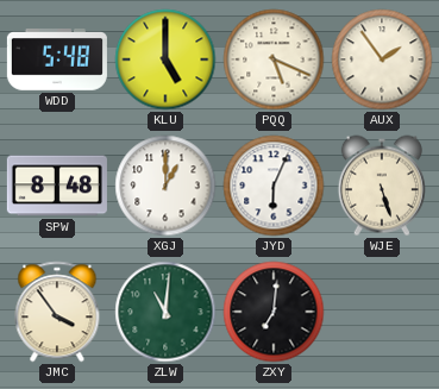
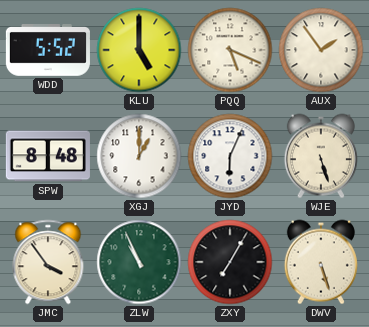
WDD: 5:48 -> 5:52 (48, 51)
ZLW: 11:01 -> 10:56 (139, 262)
ZXY: 7:01 -> 7:05 (230, 262)
DWV: none -> 5:27 (321, 262)
